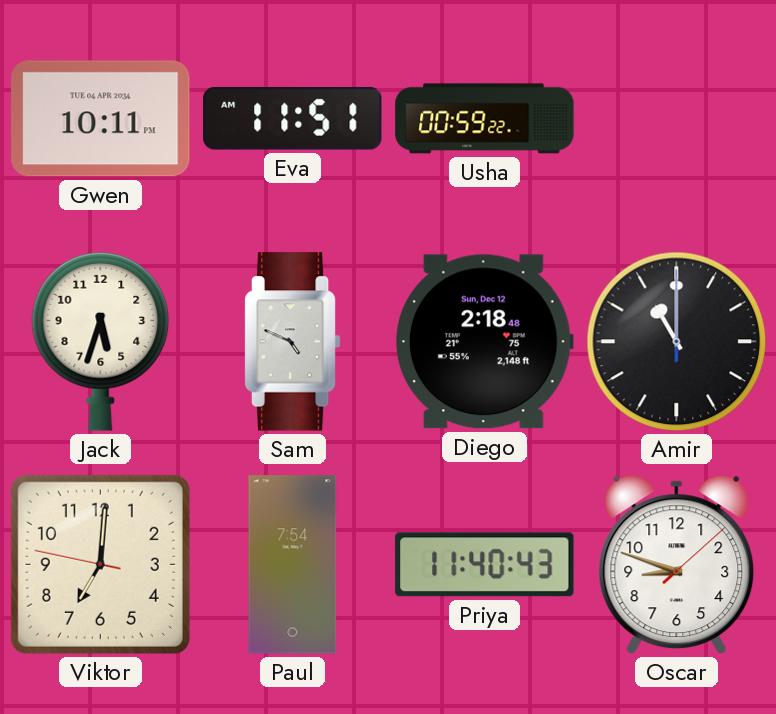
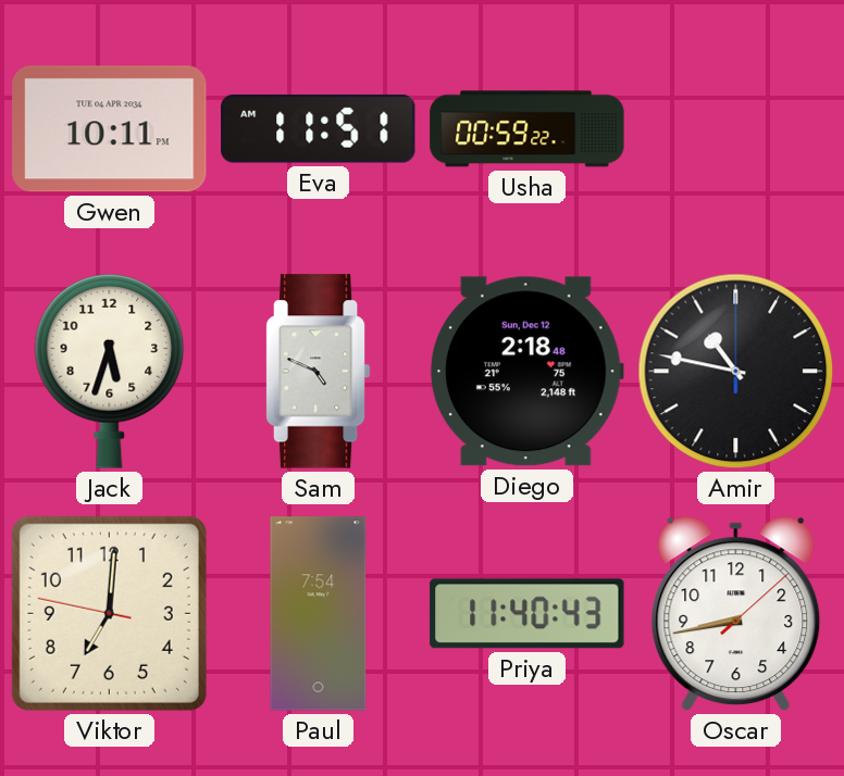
Amir: 11:00 -> 10:47 (736, 372)
Oscar: 8:48 -> 8:43 (736, 614)
